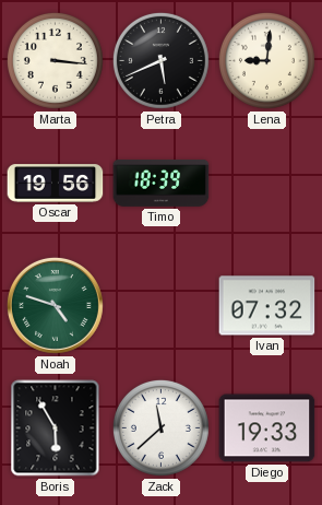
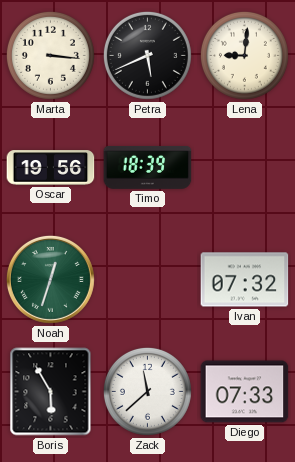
Noah: 4:48 -> 12:33 (50, 279)
Diego: 19:33 -> 07:33 (245, 392)
